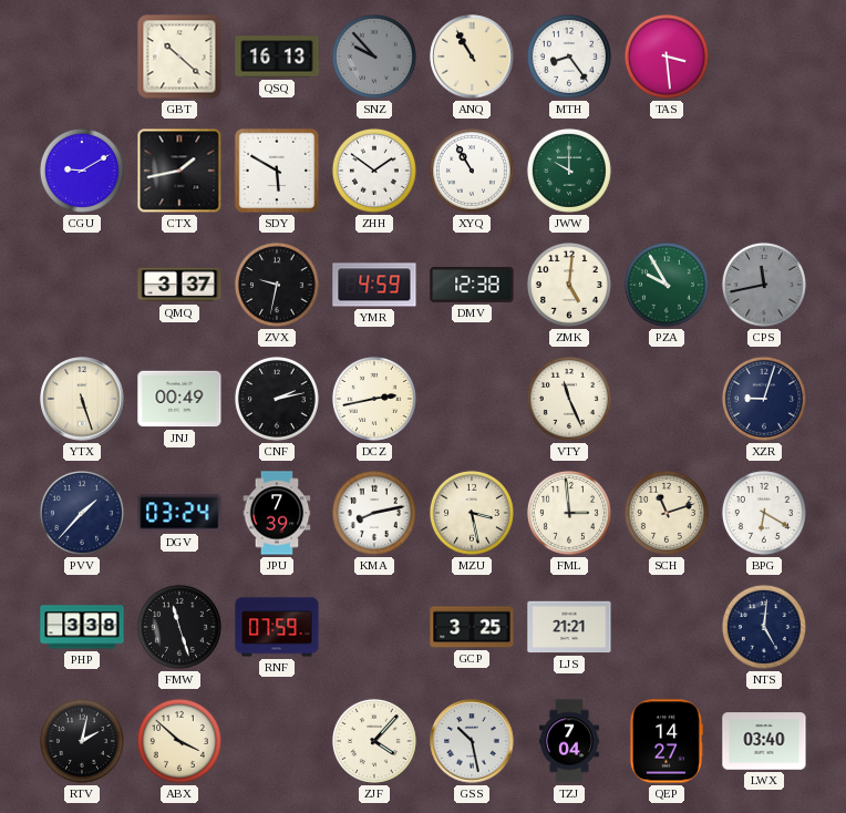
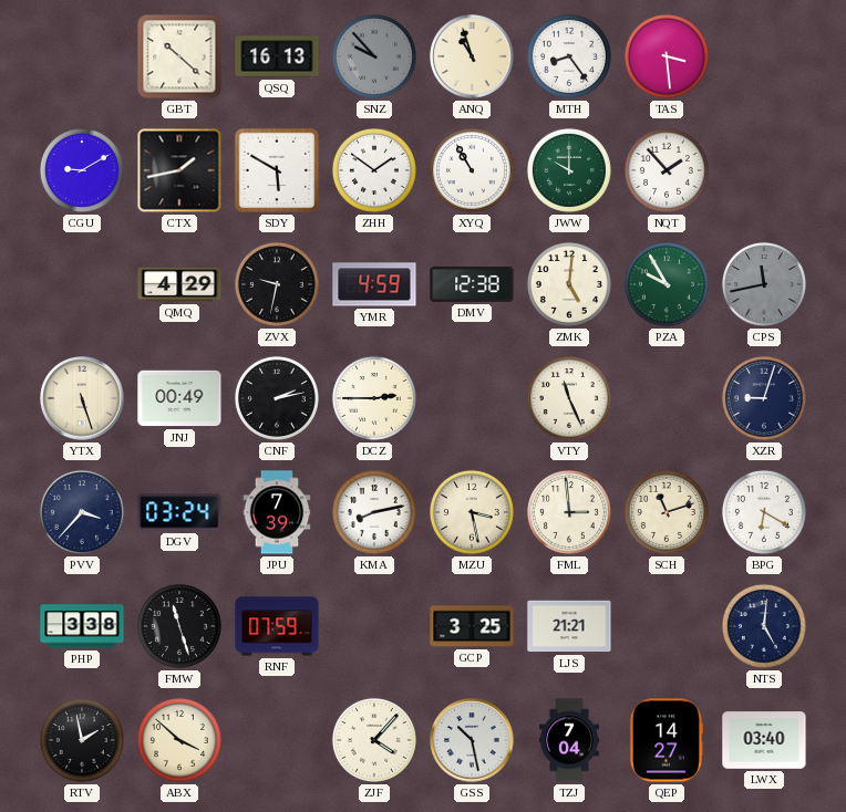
ANQ: 10:55 -> 10:57 (472, 56)
NQT: none -> 1:53 (667, 170)
QMQ: 3:37 -> 4:29 (179, 284)
DCZ: 2:43 -> 2:45 (374, 398)
PVV: 1:37 -> 3:37 (82, 512)
RTV: 2:02 -> 1:58 (82, 740)
